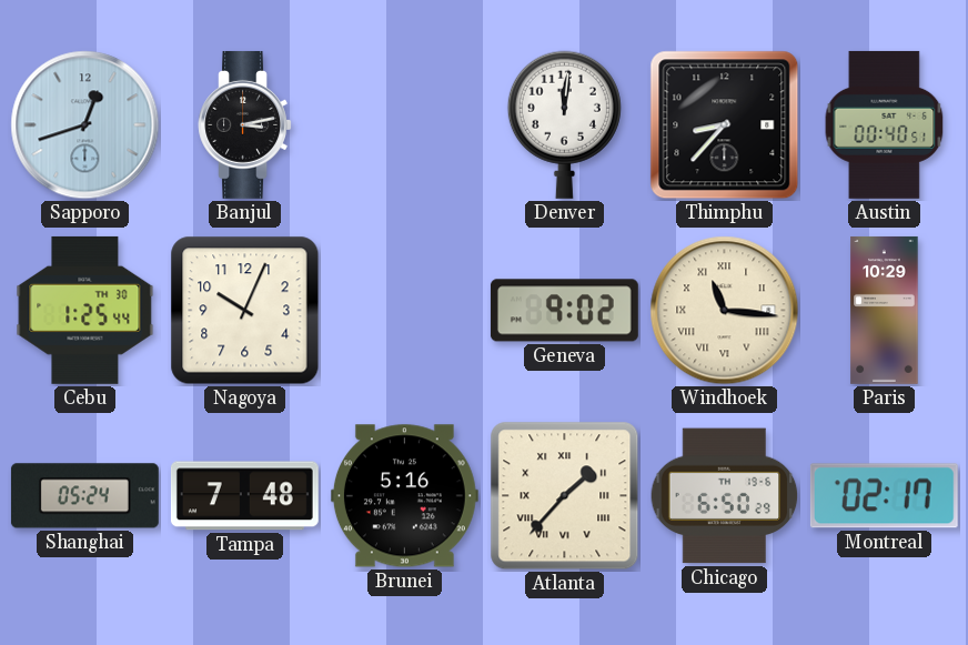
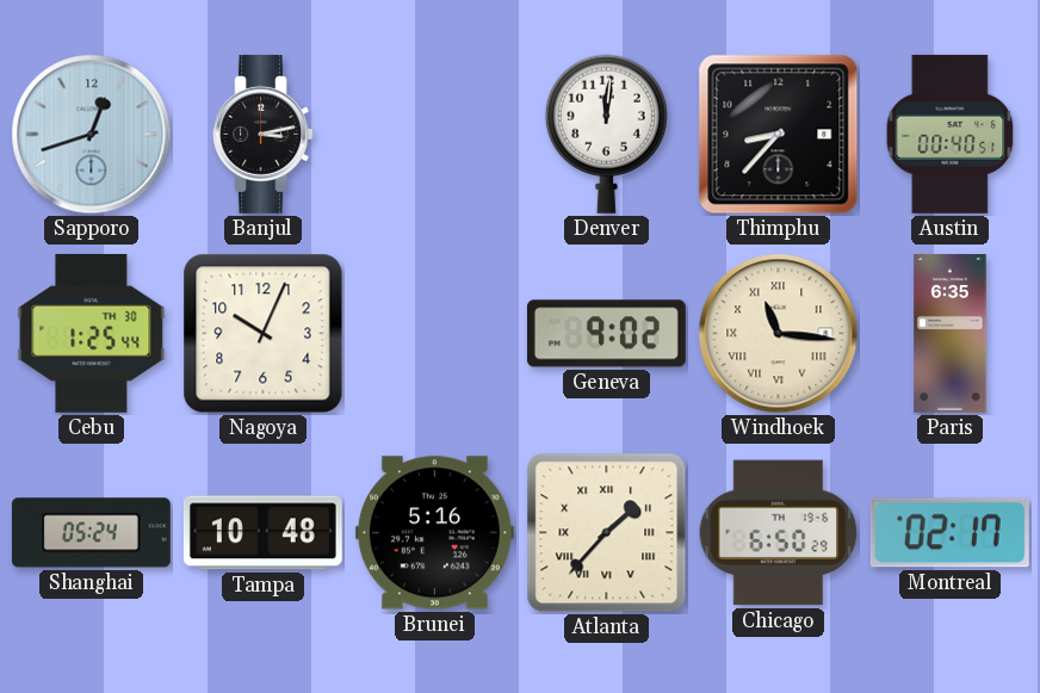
Paris: 10:29 -> 6:35 (951, 334)
Tampa: 7:48 -> 10:48 (262, 533)
